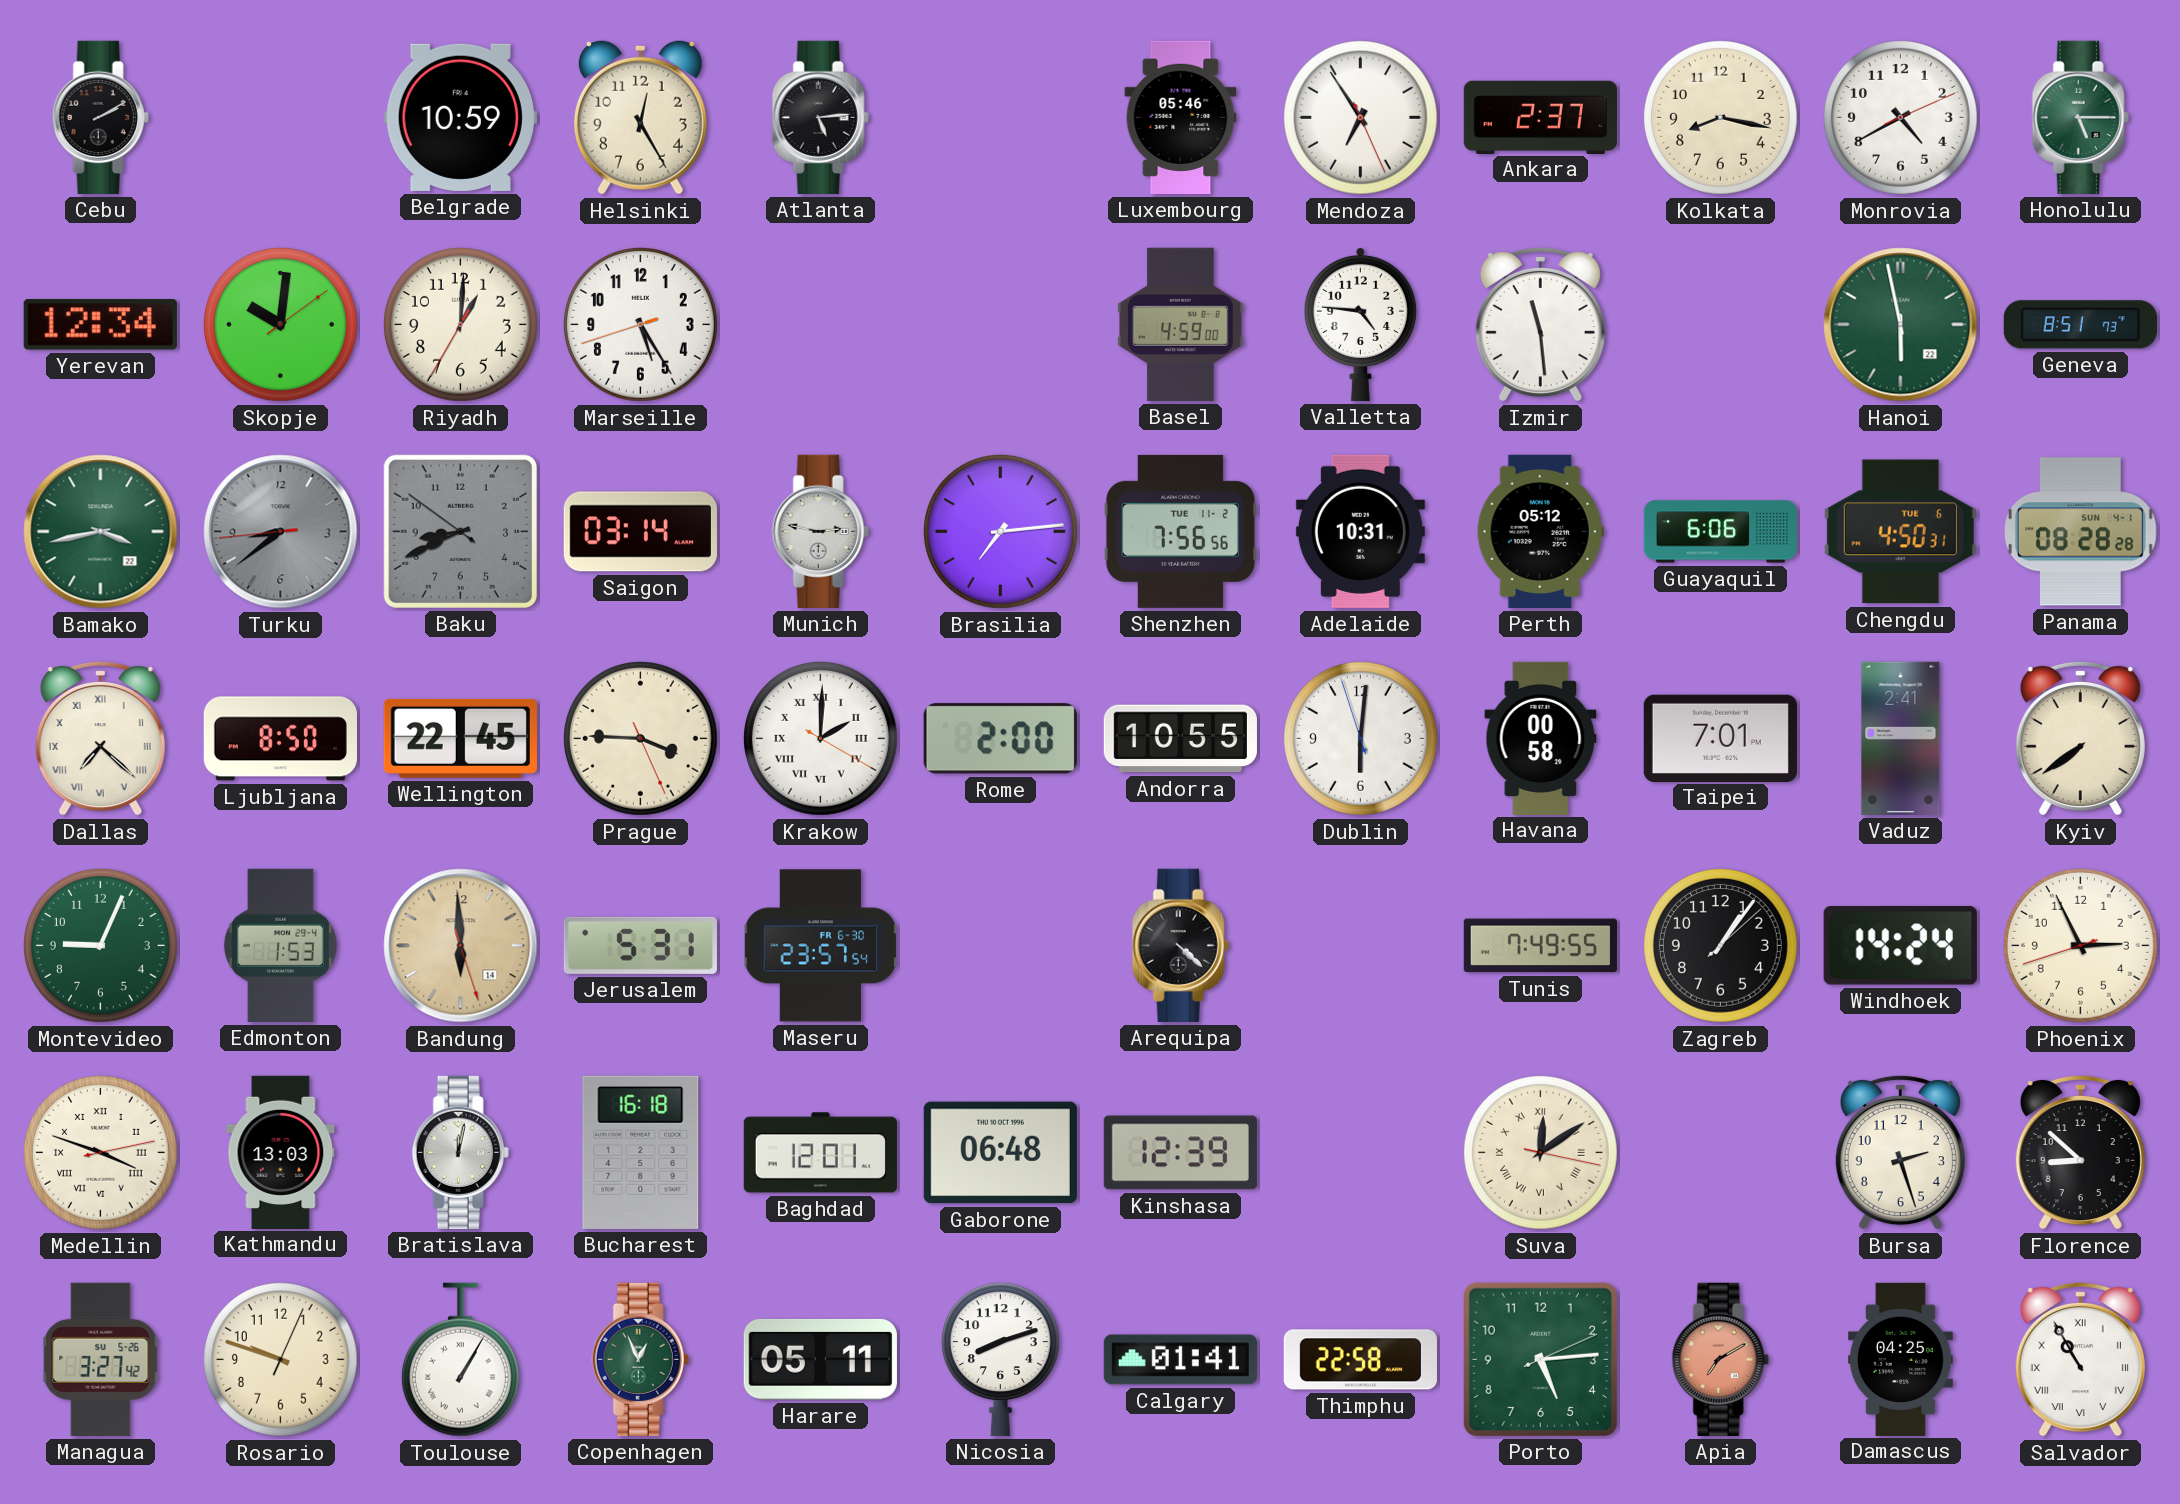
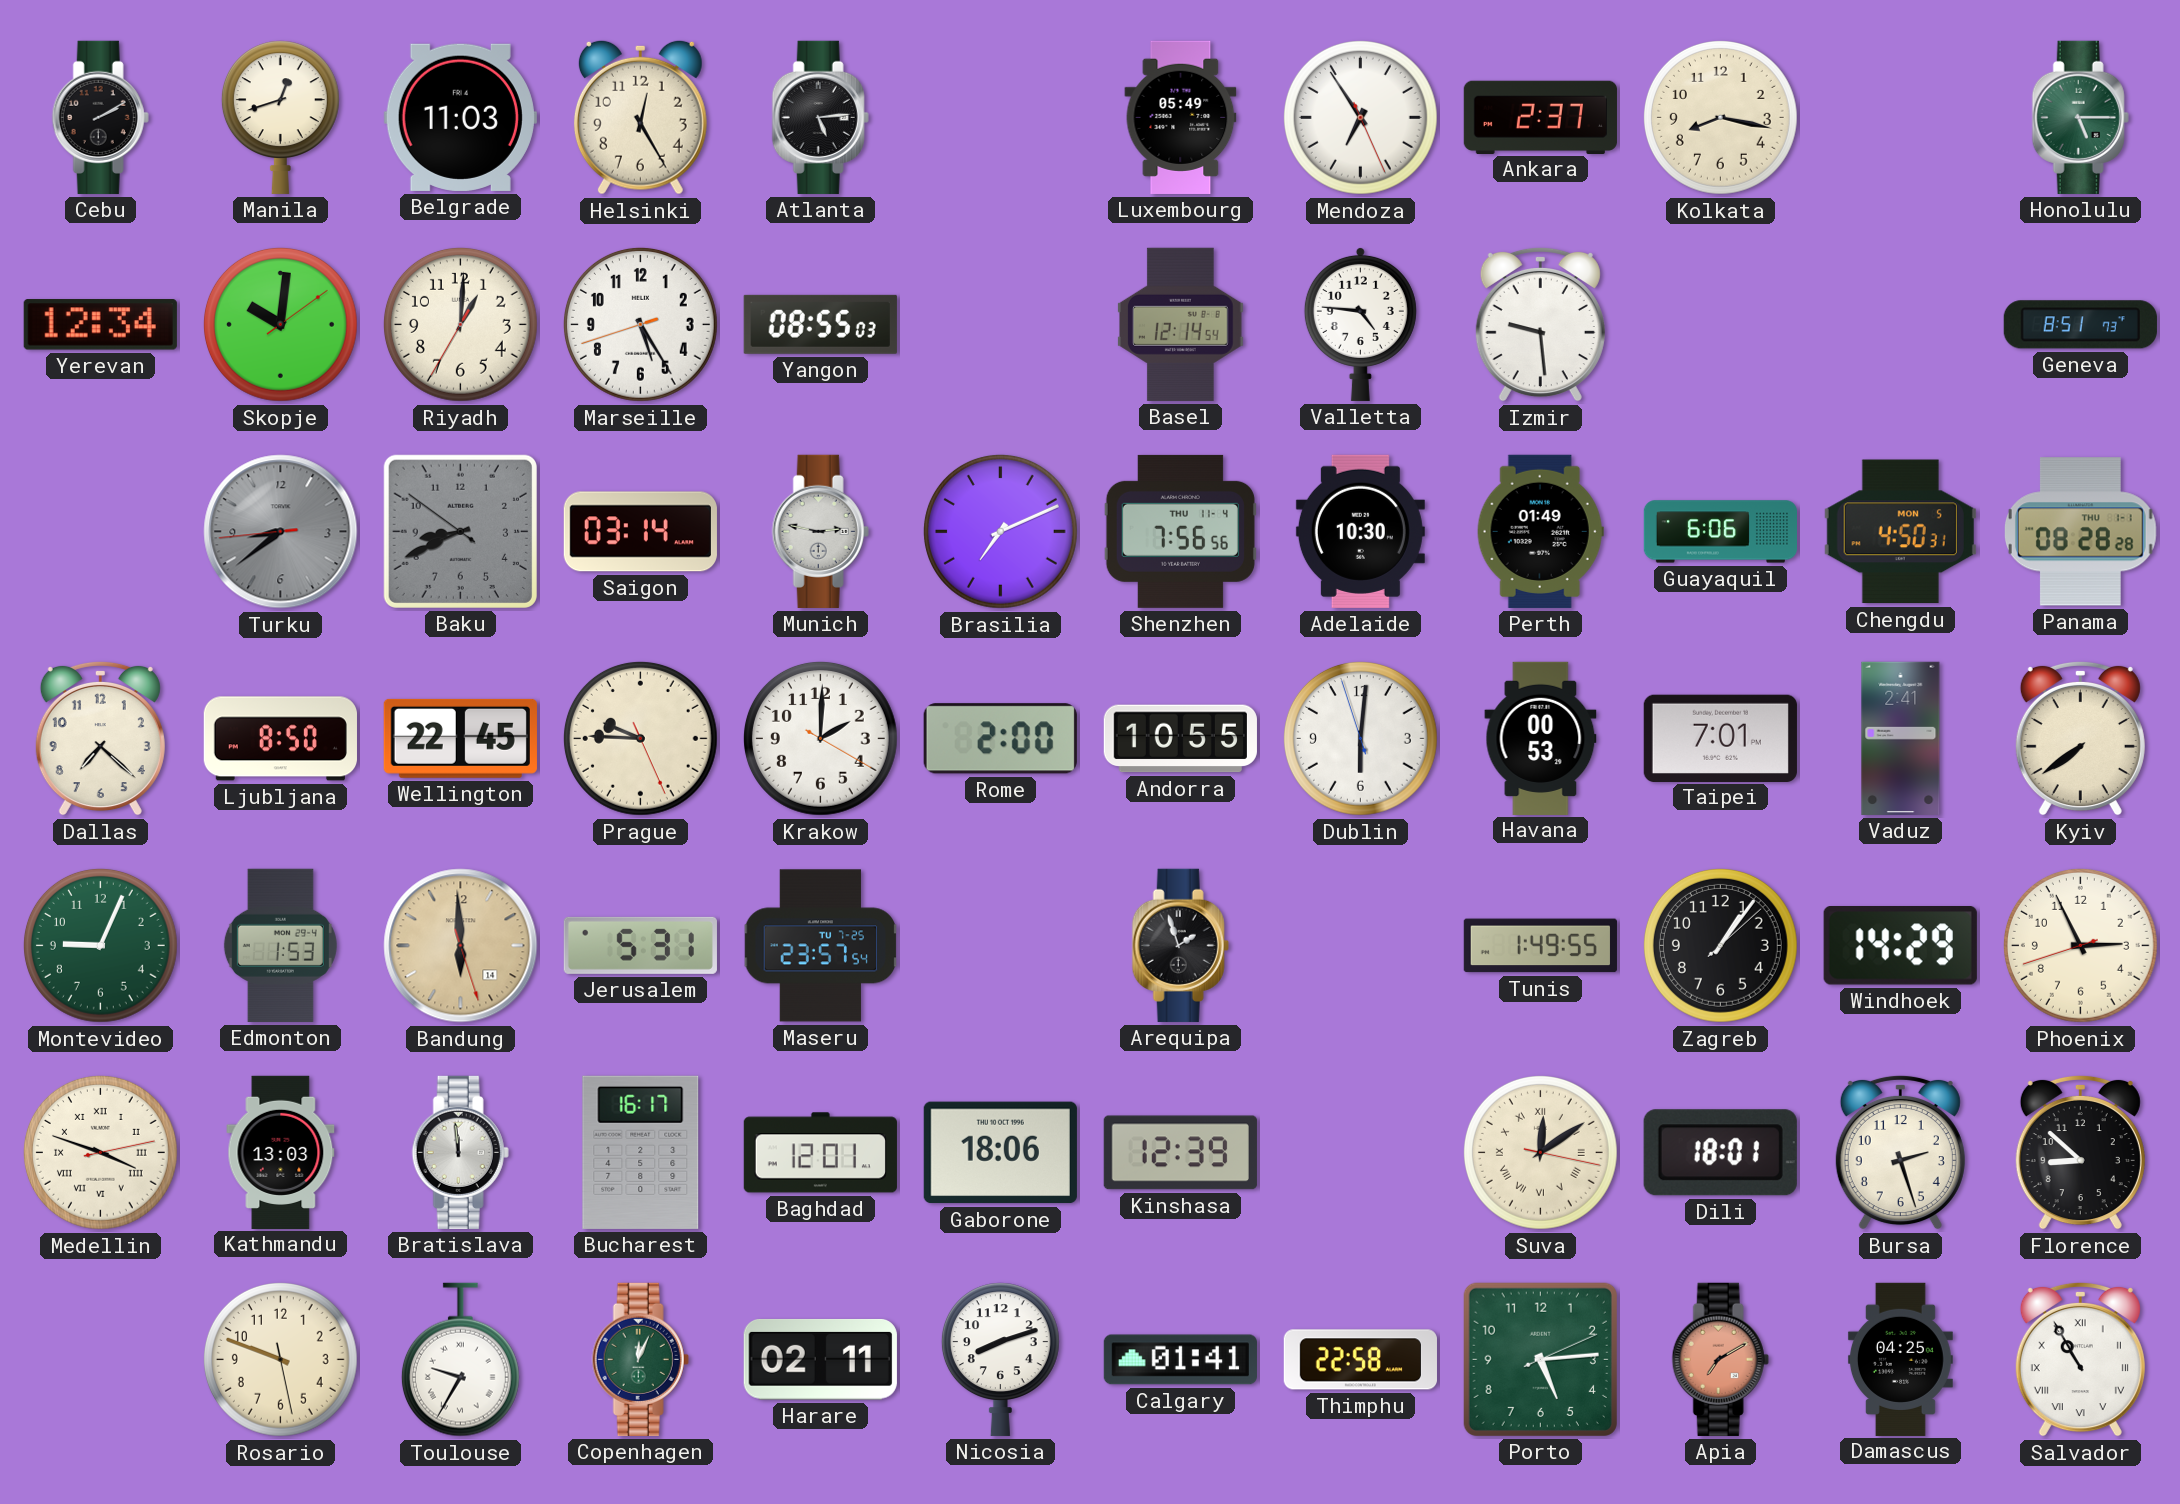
Manila: none -> 12:42 (280, 117)
Belgrade: 10:59 -> 11:03 (460, 117)
Luxembourg: 05:46 -> 05:49 (1181, 117)
Monrovia: 4:40 -> none (1900, 117)
Yangon: none -> 08:55 (820, 324)
Basel: 4:59 -> 12:14 (1181, 324)
Izmir: 11:29 -> 9:29 (1540, 324)
Hanoi: 5:58 -> none (1901, 325)
Bamako: 3:43 -> none (101, 532)
Brasilia: 7:14 -> 7:11 (1000, 531)
Shenzhen date: TUE 11-2 -> THU 11-4 (1180, 531)
Adelaide: 10:31 -> 10:30 (1360, 531)
Perth: 05:12 -> 01:49 (1540, 531)
Chengdu date: TUE 6 -> MON 5 (1900, 532)
Panama date: SUN 4-1 -> THU 1-1 (2080, 532)
Dallas numerals: Roman -> Arabic (100, 738)
Prague: 3:45 -> 9:45 (640, 738)
Krakow numerals: Roman -> Arabic (820, 738)
Havana: 00:58 -> 00:53 (1541, 738)
Maseru date: FR 6-30 -> TU 7-25 (821, 946)
Arequipa: 4:22 -> 1:57 (1180, 945)
Tunis: 7:49 -> 1:49 (1540, 946)
Windhoek: 14:24 -> 14:29 (1900, 946)
Bratislava: 12:02 -> 11:59 (460, 1152)
Bucharest: 16:18 -> 16:17 (641, 1152)
Gaborone: 06:48 -> 18:06 (1000, 1153)
Dili: none -> 18:01 (1720, 1153)
Managua: 3:27 -> none (101, 1359)
Rosario: 9:48:04 -> 9:48:28 (280, 1359)
Toulouse: 1:05 -> 9:35 (460, 1360)
Copenhagen: 12:56 -> 12:04 (640, 1359)
Harare: 05:11 -> 02:11 (820, 1360)
